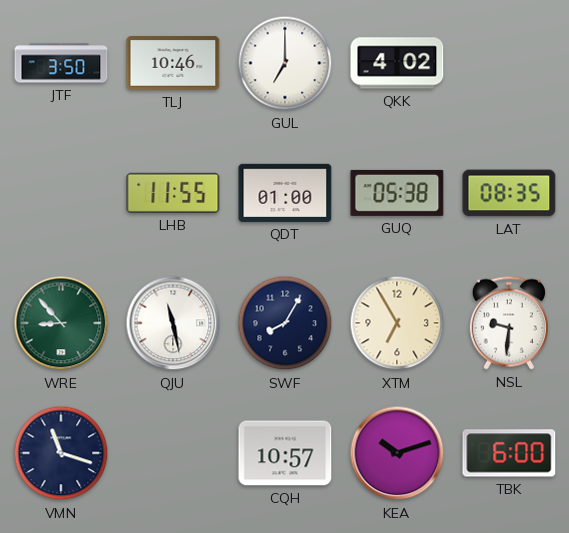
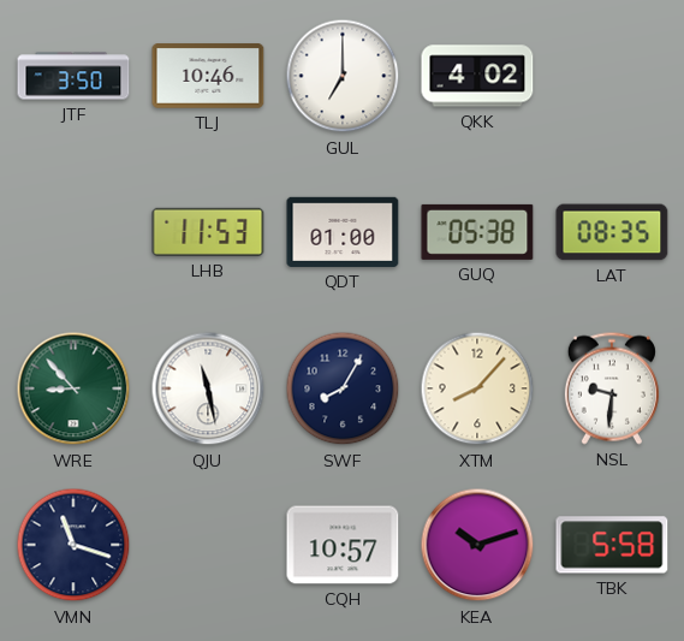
LHB: 11:55 -> 11:53 (208, 232)
XTM: 6:55 -> 8:07 (477, 388)
TBK: 6:00 -> 5:58 (612, 545)
